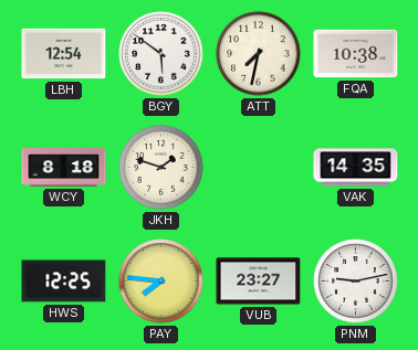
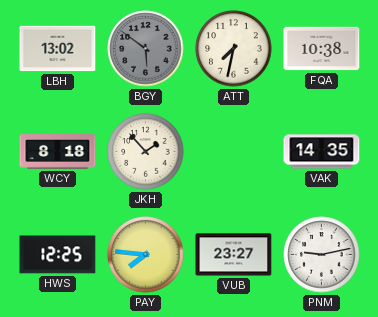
LBH: 12:54 -> 13:02 (58, 49)
BGY dial: white -> grey (146, 49)
JKH: 1:48 -> 1:53 (146, 152)
